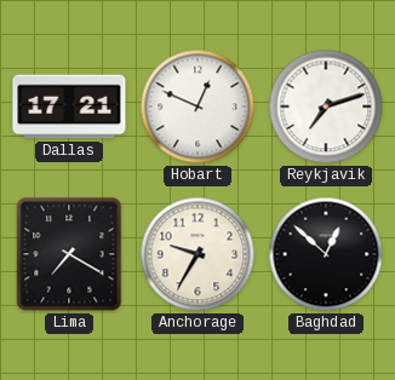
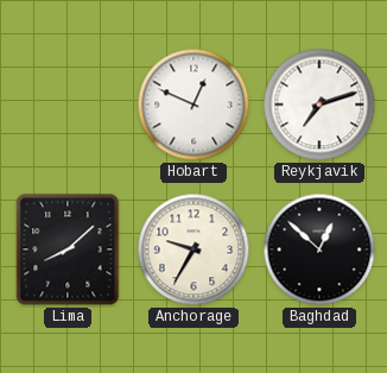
Dallas: 17:21 -> none (69, 106)
Lima: 7:20 -> 8:08 (68, 249)
